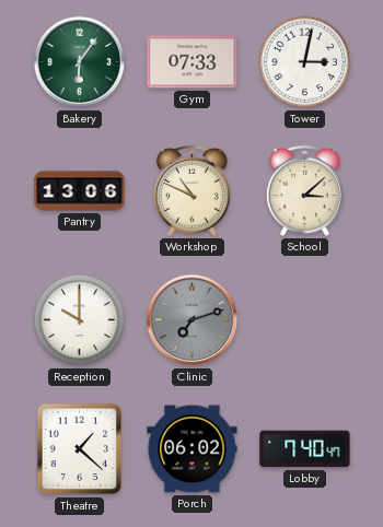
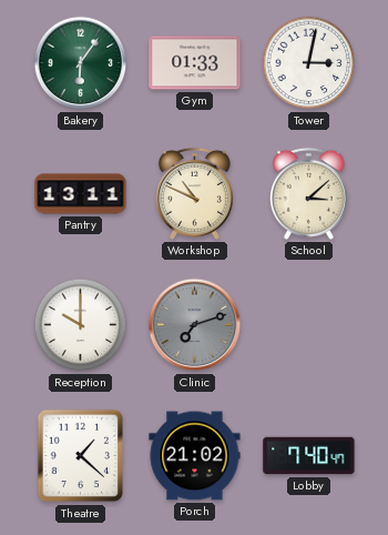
Gym: 07:33 -> 01:33 (195, 63)
Pantry: 13:06 -> 13:11 (81, 194)
Porch: 06:02 -> 21:02 (195, 456)
